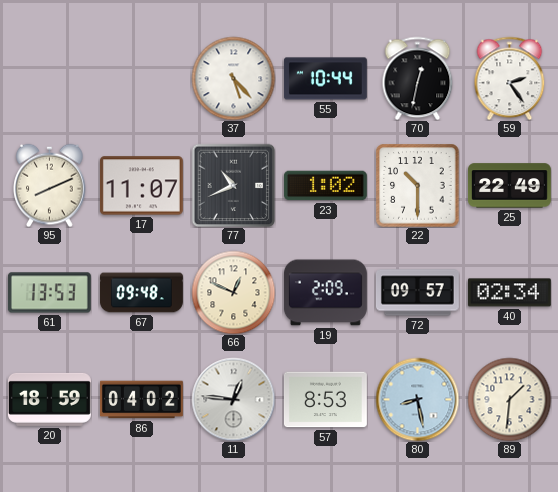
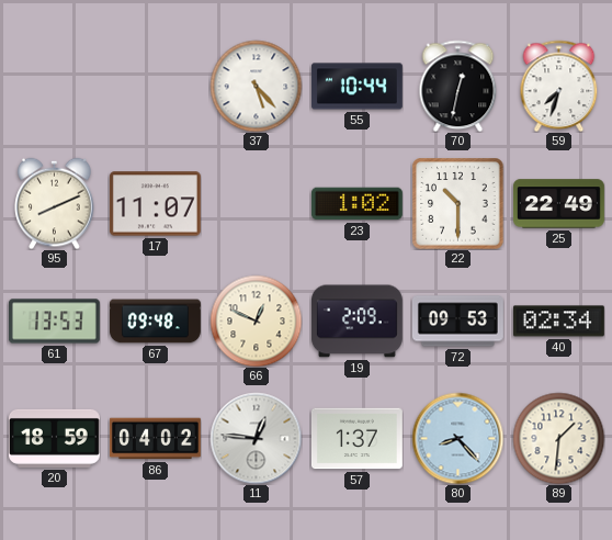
59: 2:24 -> 7:33 (559, 86)
77: 10:41 -> none (233, 185)
72: 09:57 -> 09:53 (457, 322)
57: 8:53 -> 1:37 (356, 439)
80: 8:28 -> 8:23 (457, 438)
